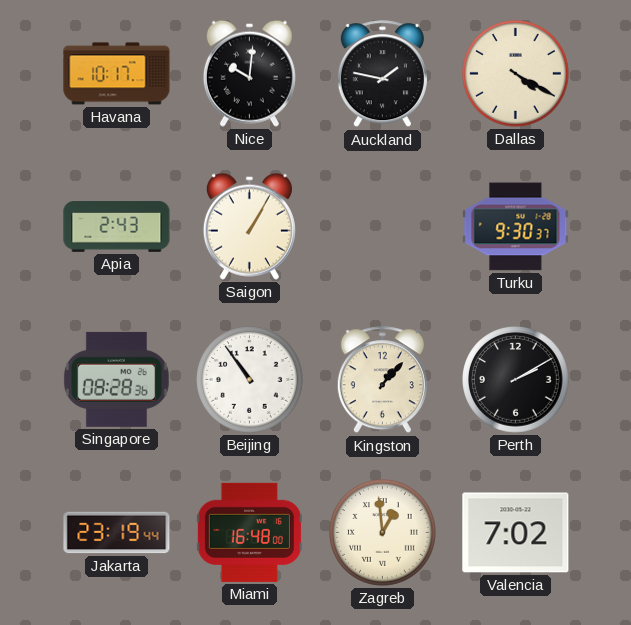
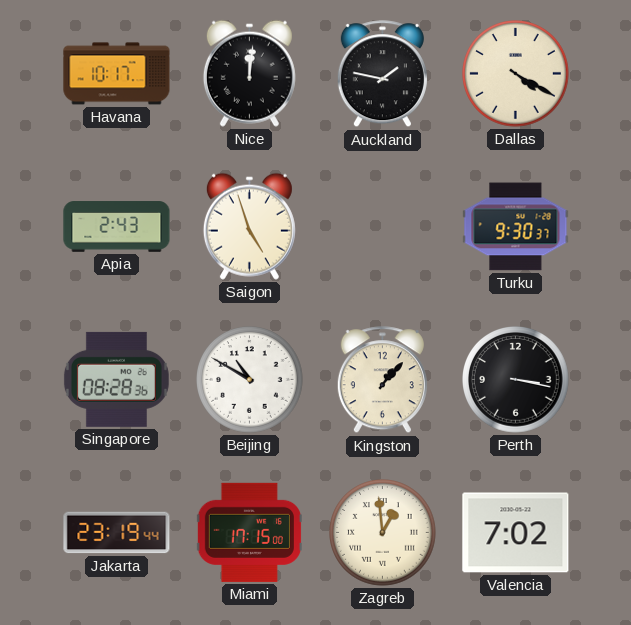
Nice: 10:01 -> 12:01 (249, 73)
Saigon: 1:05 -> 4:57 (249, 226)
Beijing: 10:54 -> 10:50 (250, 380)
Perth: 2:10 -> 3:17 (516, 380)
Miami: 16:48 -> 17:15 (249, 532)
